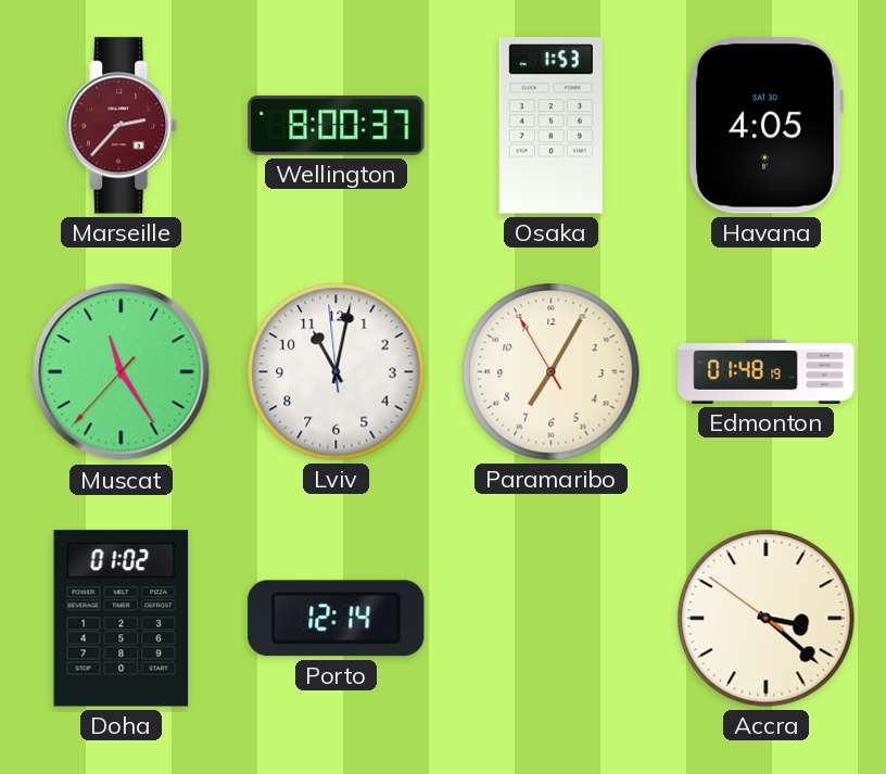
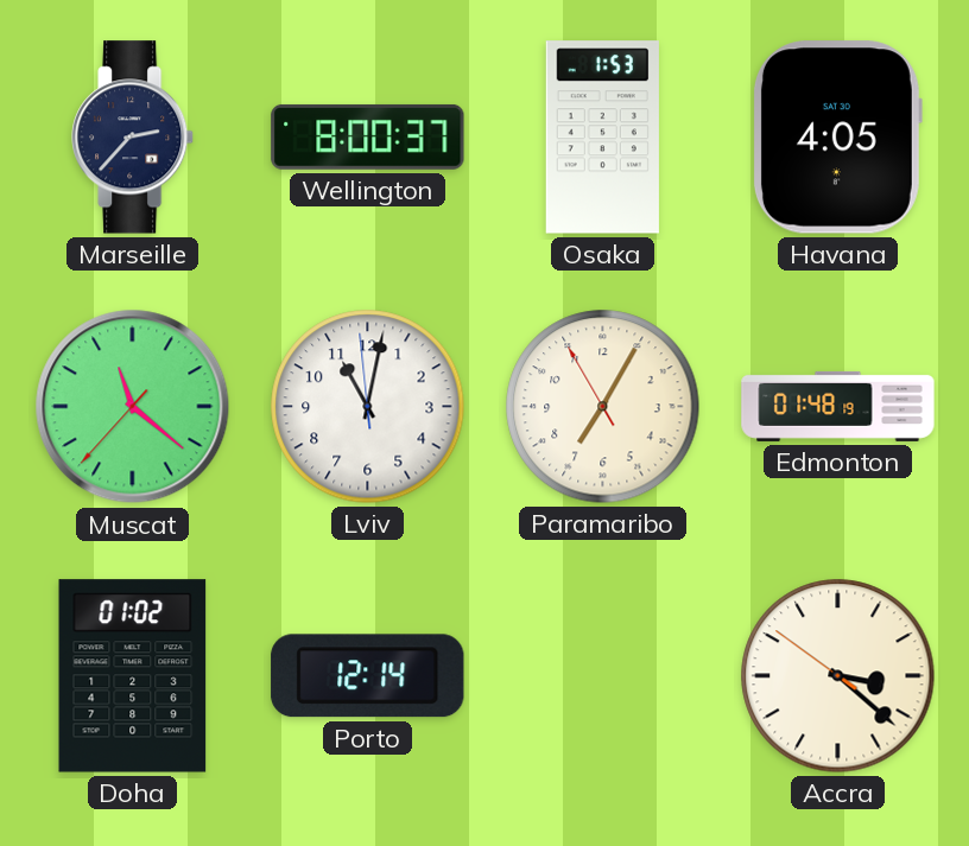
Marseille dial: burgundy -> navy (134, 138)
Muscat: 11:24 -> 11:21 (133, 407)
